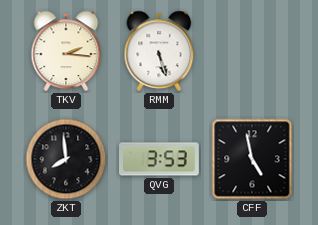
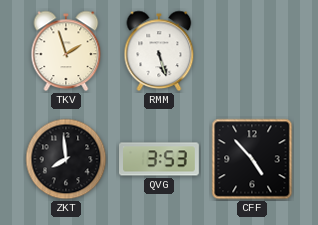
TKV: 2:16 -> 1:57 (66, 51)
CFF: 4:58 -> 4:53 (252, 159)
